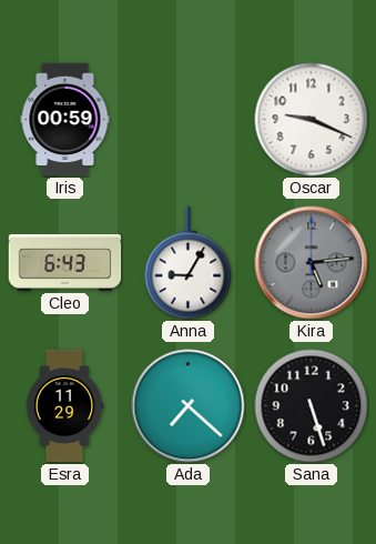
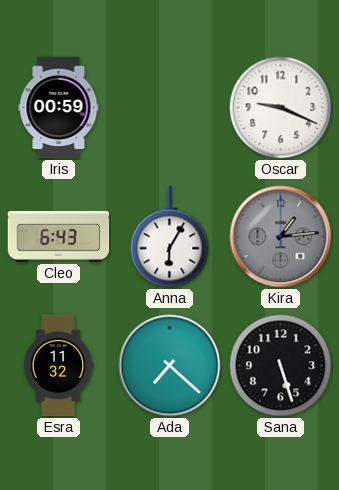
Anna: 9:05 -> 6:05 (170, 237)
Kira: 5:14 -> 1:14 (281, 237)
Esra: 11:29 -> 11:32 (58, 366)
